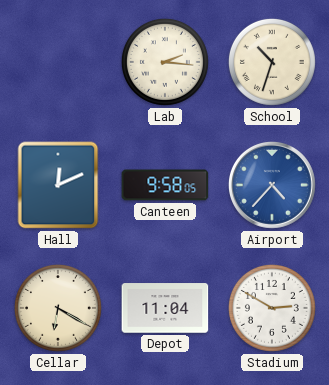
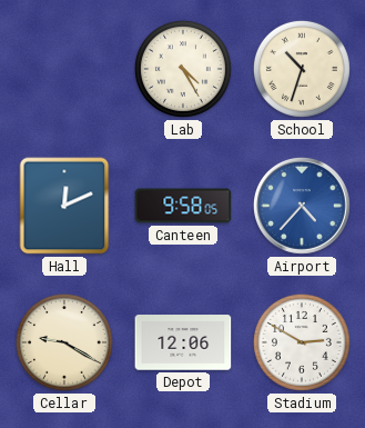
Lab: 2:16 -> 4:25 (183, 69)
Cellar: 6:20 -> 9:20 (64, 342)
Depot: 11:04 -> 12:06 (183, 342)
